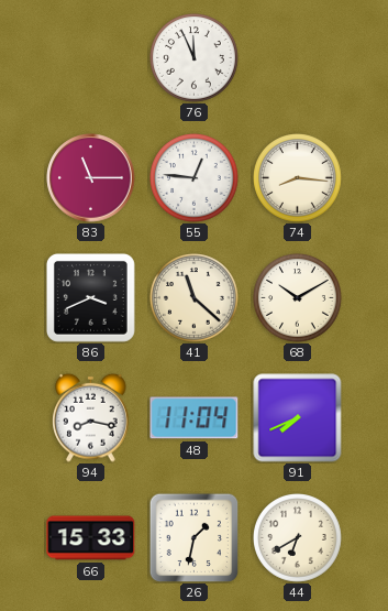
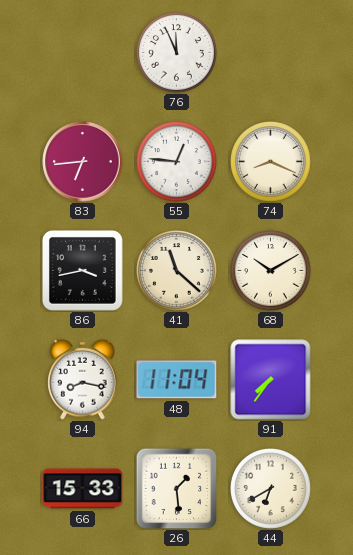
83: 11:15 -> 6:44 (83, 162)
74: 8:16 -> 8:19 (271, 162)
86: 3:41 -> 3:43 (82, 270)
91: 7:41 -> 7:36 (271, 380)
26: 1:32 -> 1:29 (176, 488)
